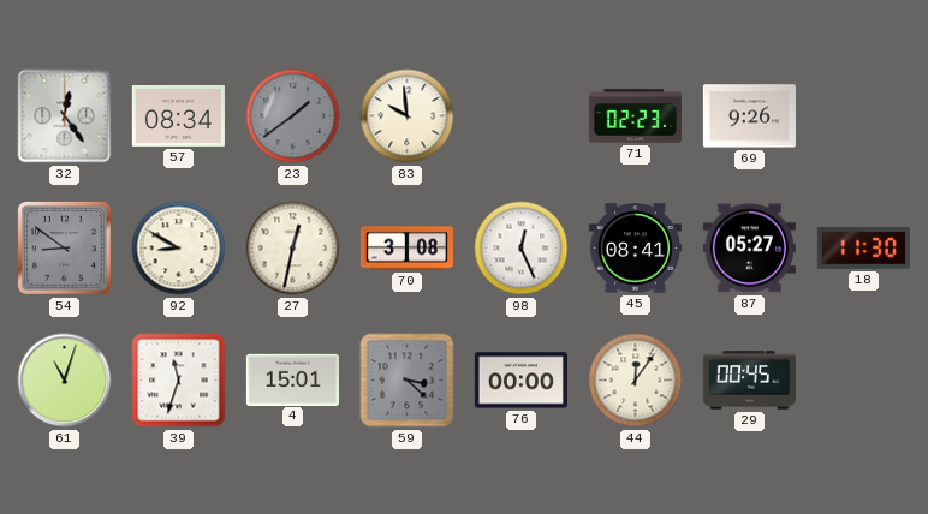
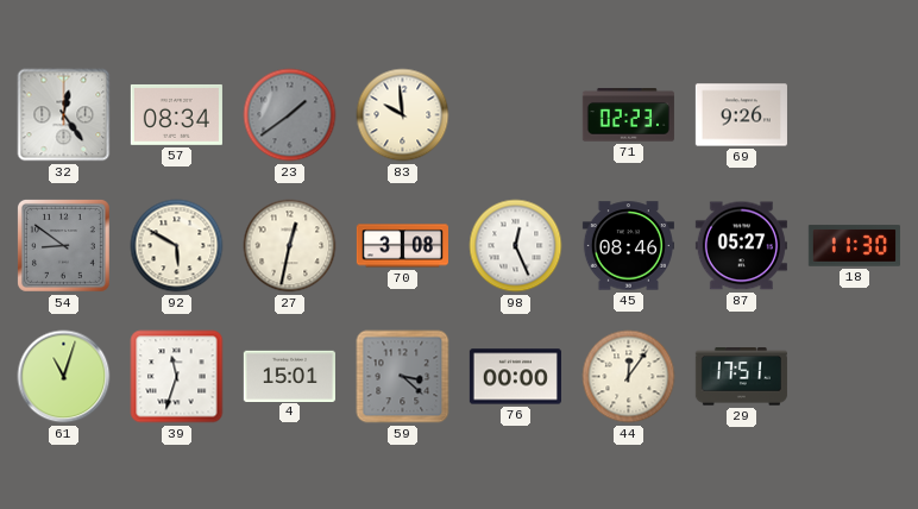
92: 8:50 -> 5:50 (177, 246)
45: 08:41 -> 08:46 (628, 246)
29: 00:45 -> 17:51 (741, 377)
